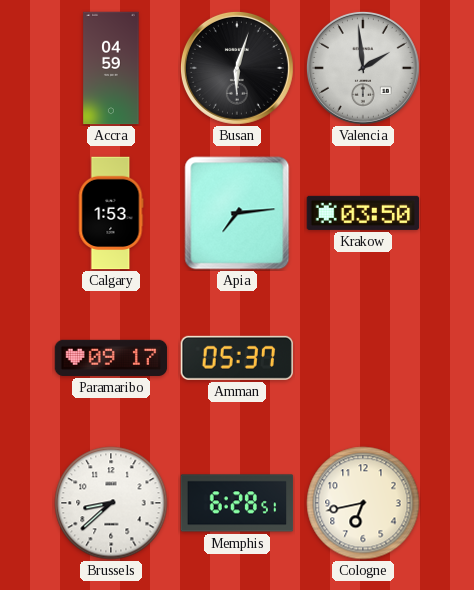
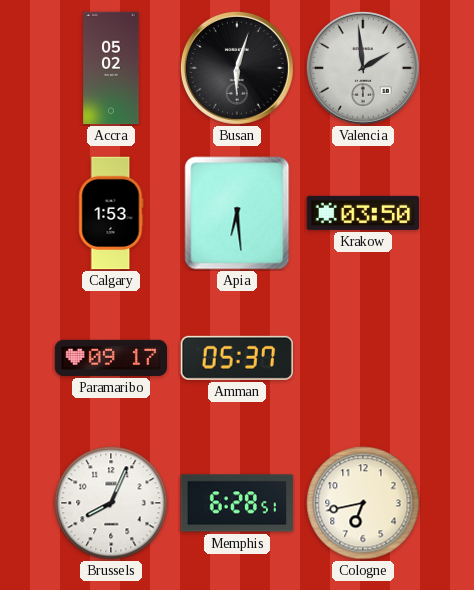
Accra: 04:59 -> 05:02 (111, 68)
Apia: 7:14 -> 6:29 (237, 213)
Brussels: 8:38 -> 8:04 (111, 503)
